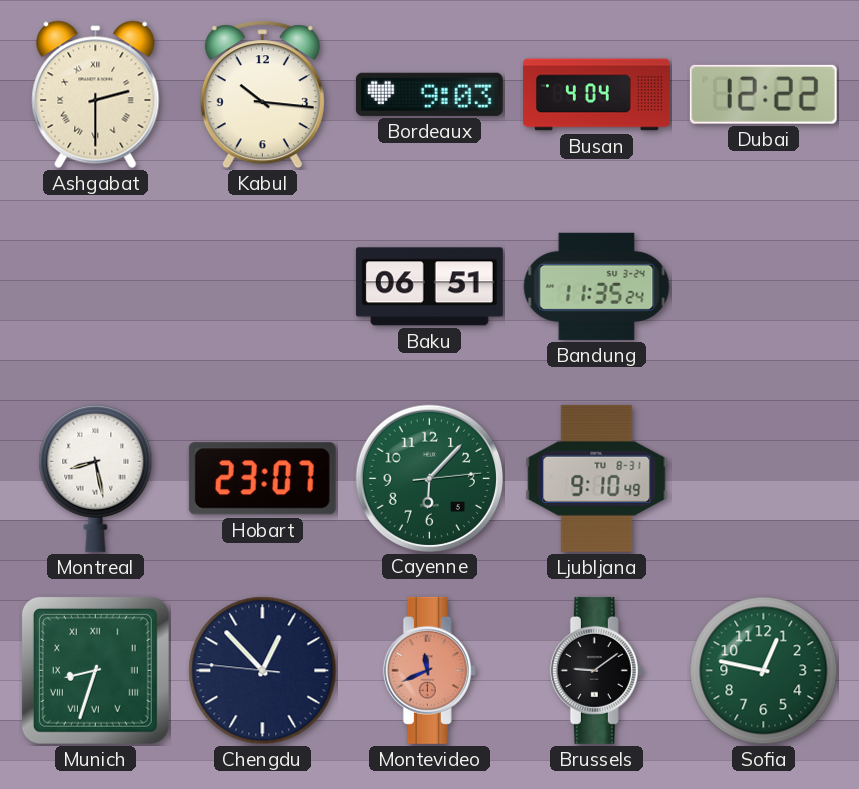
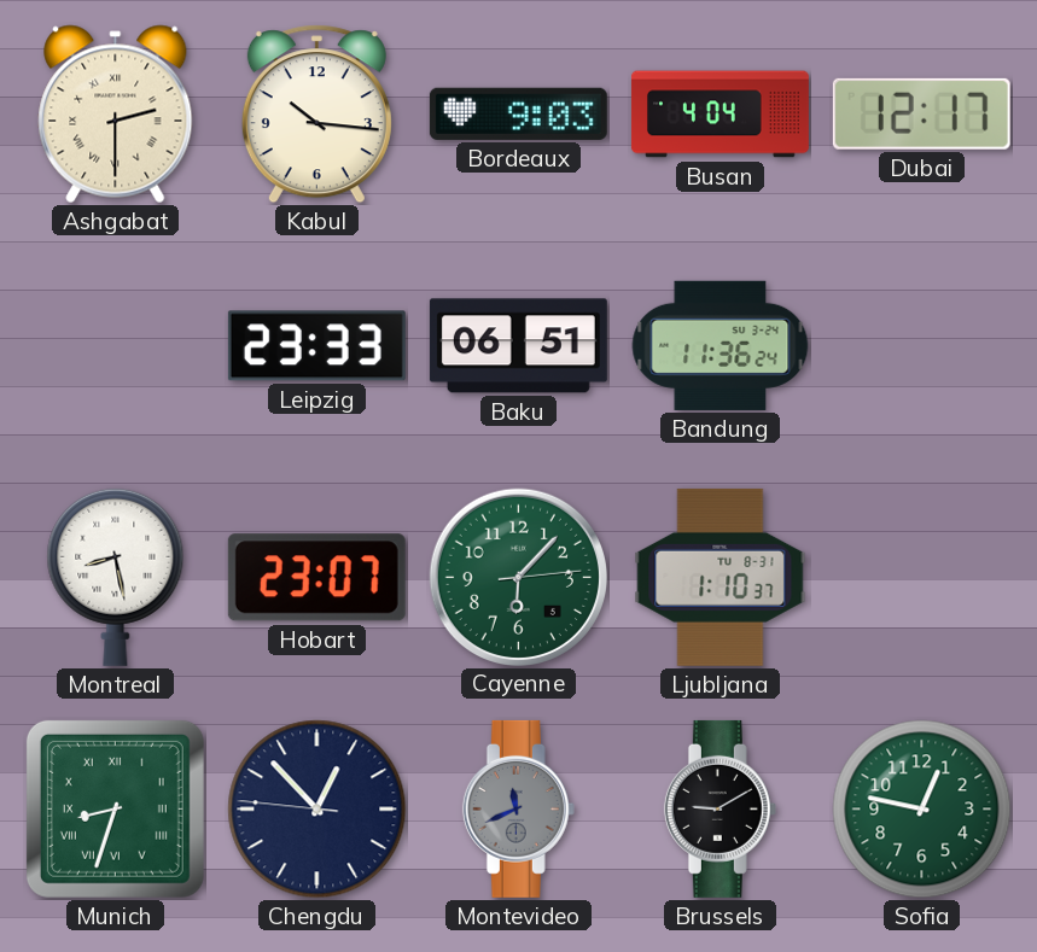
Dubai: 12:22 -> 12:17 (921, 113)
Leipzig: none -> 23:33 (316, 346)
Bandung: 11:35 -> 11:36 (721, 345)
Ljubljana: 9:10 -> 1:10 (721, 577)
Montevideo dial: salmon -> grey (518, 808)
Brussels: 9:09 -> 9:10 (720, 808)
